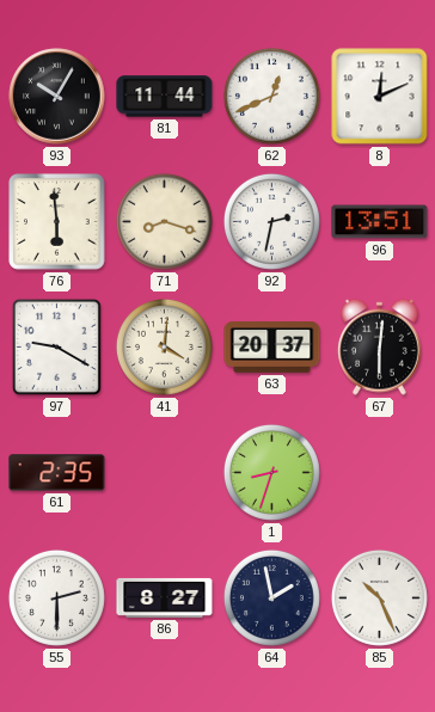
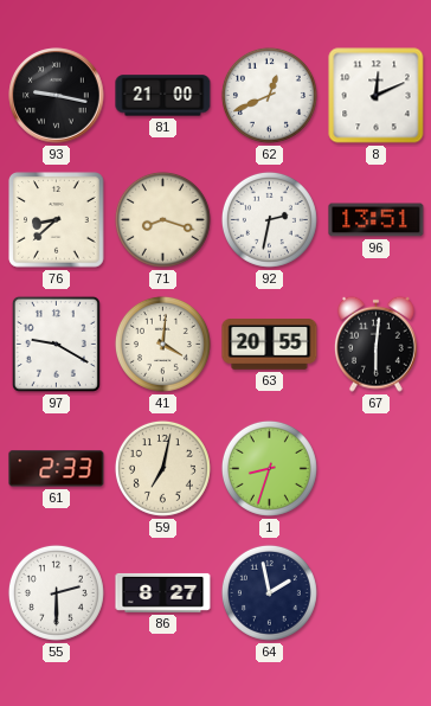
93: 10:05 -> 9:17 (57, 96)
81: 11:44 -> 21:00 (163, 96)
76: 5:59 -> 8:38 (57, 220)
63: 20:37 -> 20:55 (270, 345)
61: 2:35 -> 2:33 (57, 469)
59: none -> 7:02 (162, 468)
85: 10:26 -> none (379, 597)
